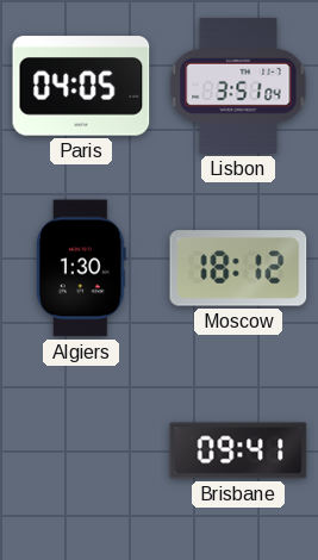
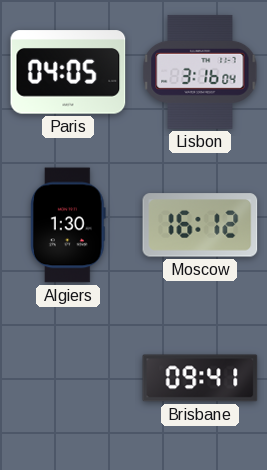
Lisbon: 3:51 -> 3:16 (200, 72)
Moscow: 18:12 -> 16:12 (200, 225)
